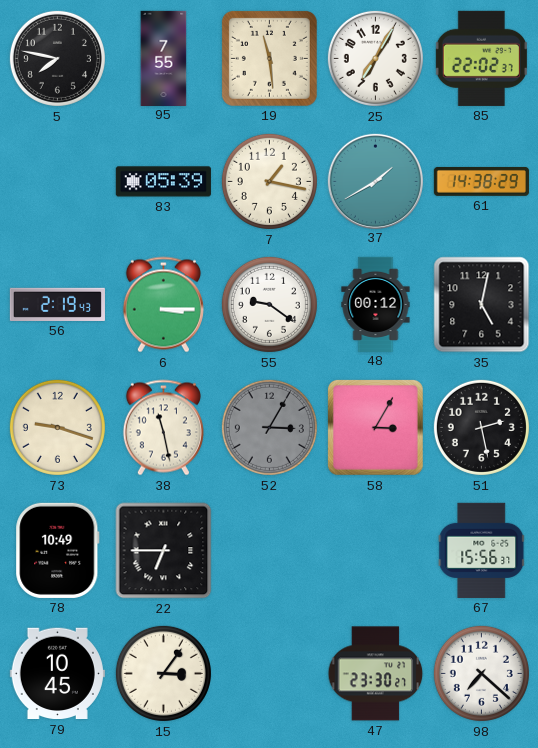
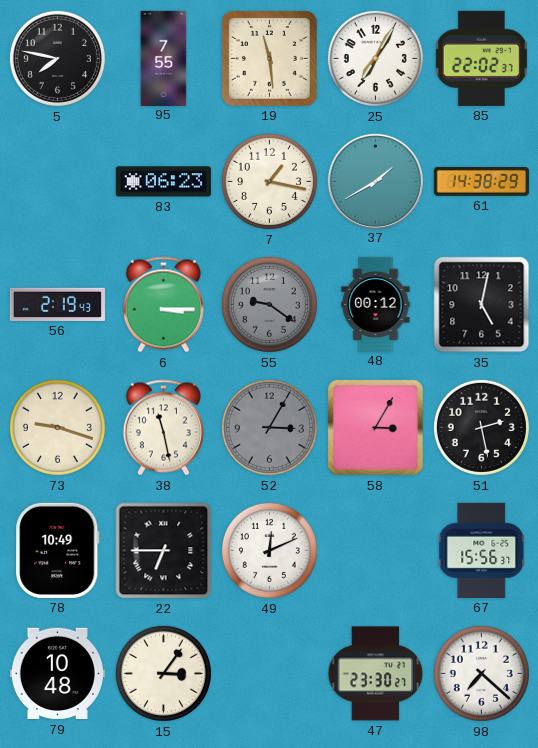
83: 05:39 -> 06:23 (163, 182)
55 dial: white -> grey (269, 304)
49: none -> 12:11 (269, 550)
79: 10:45 -> 10:48 (57, 674)
